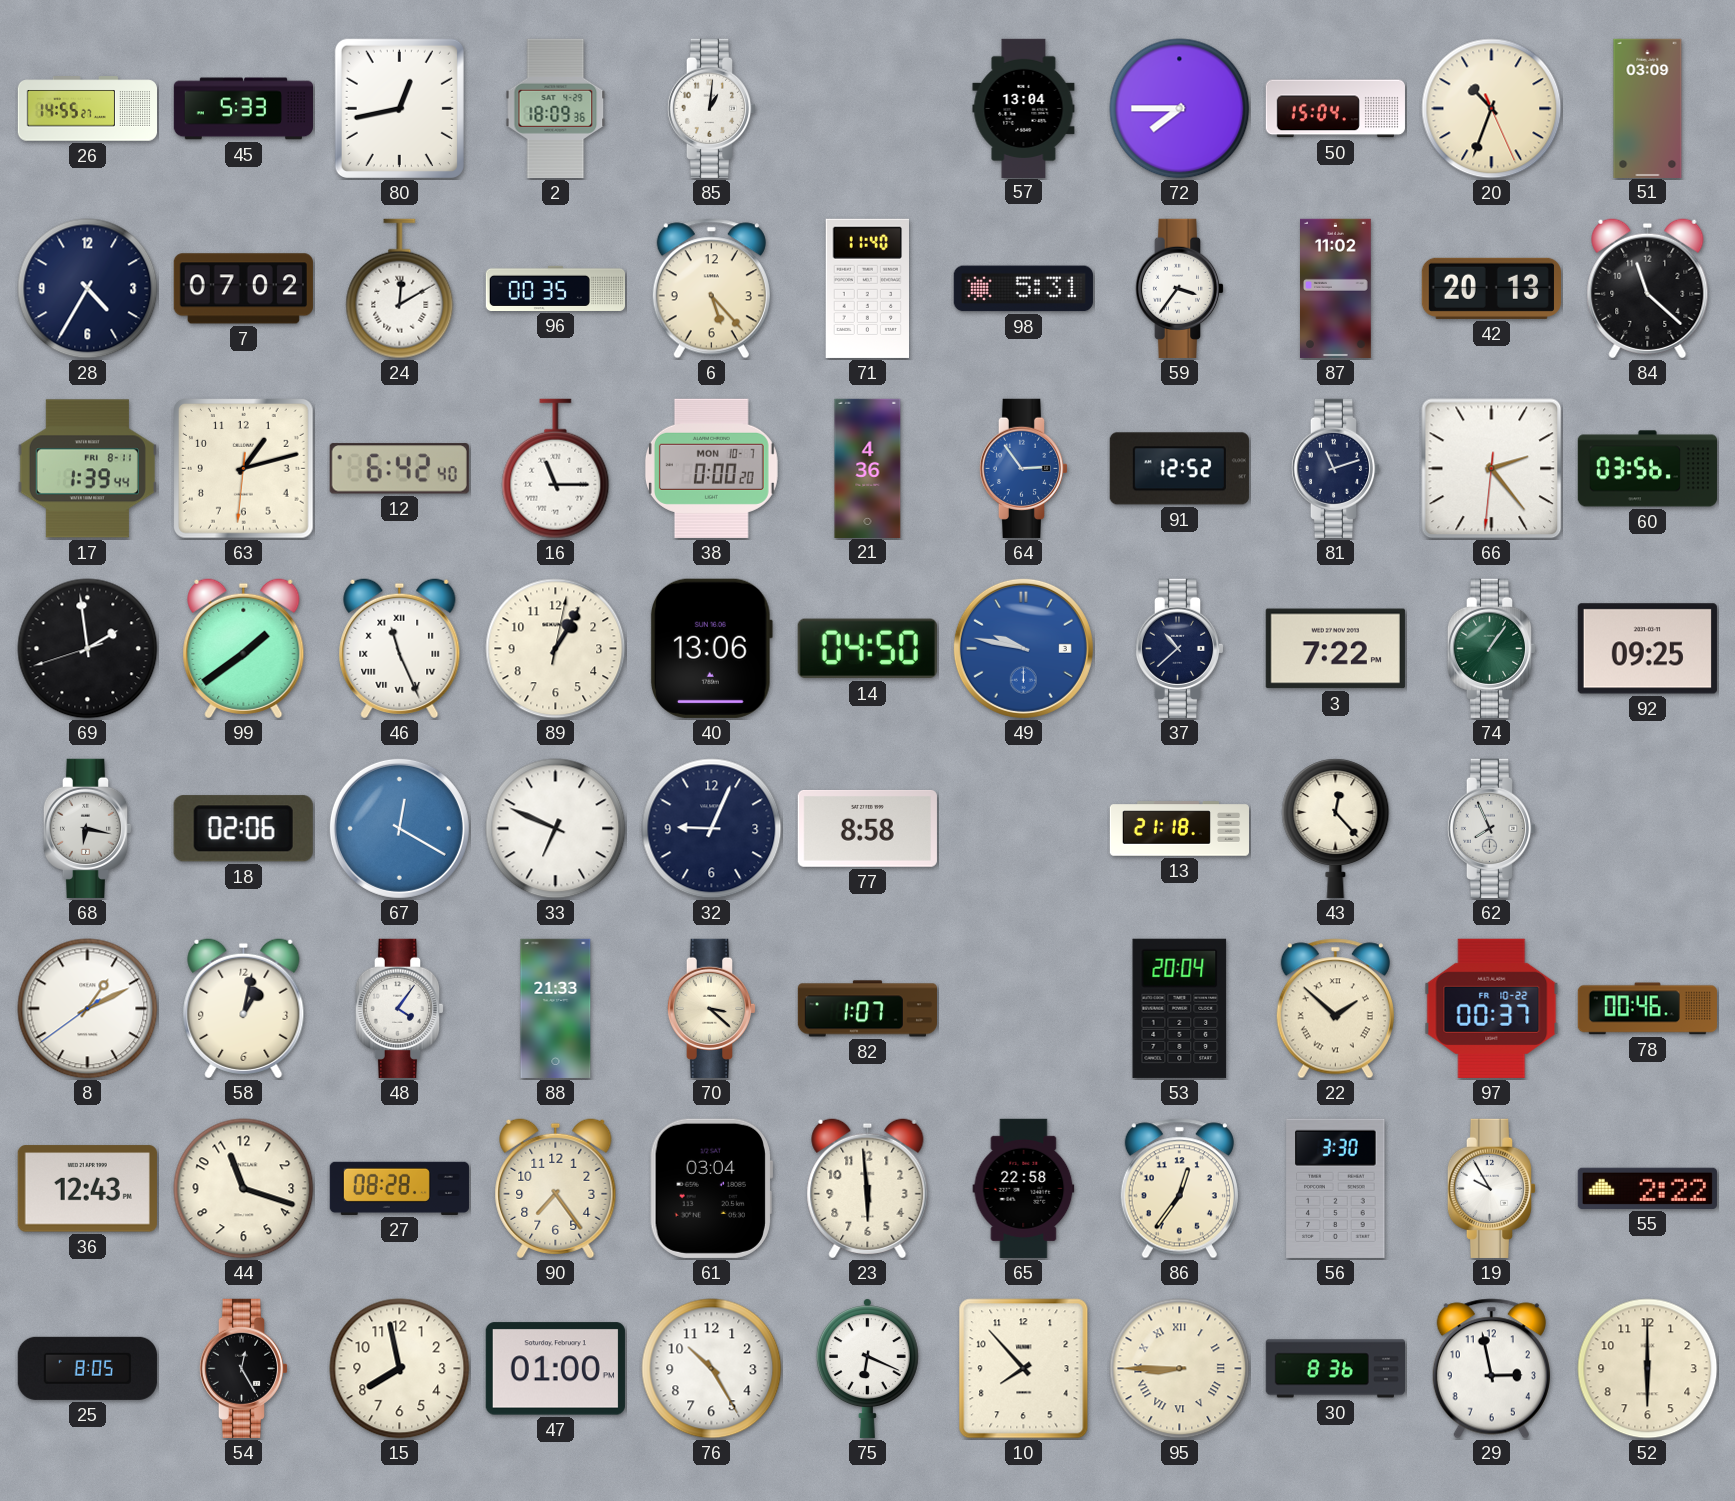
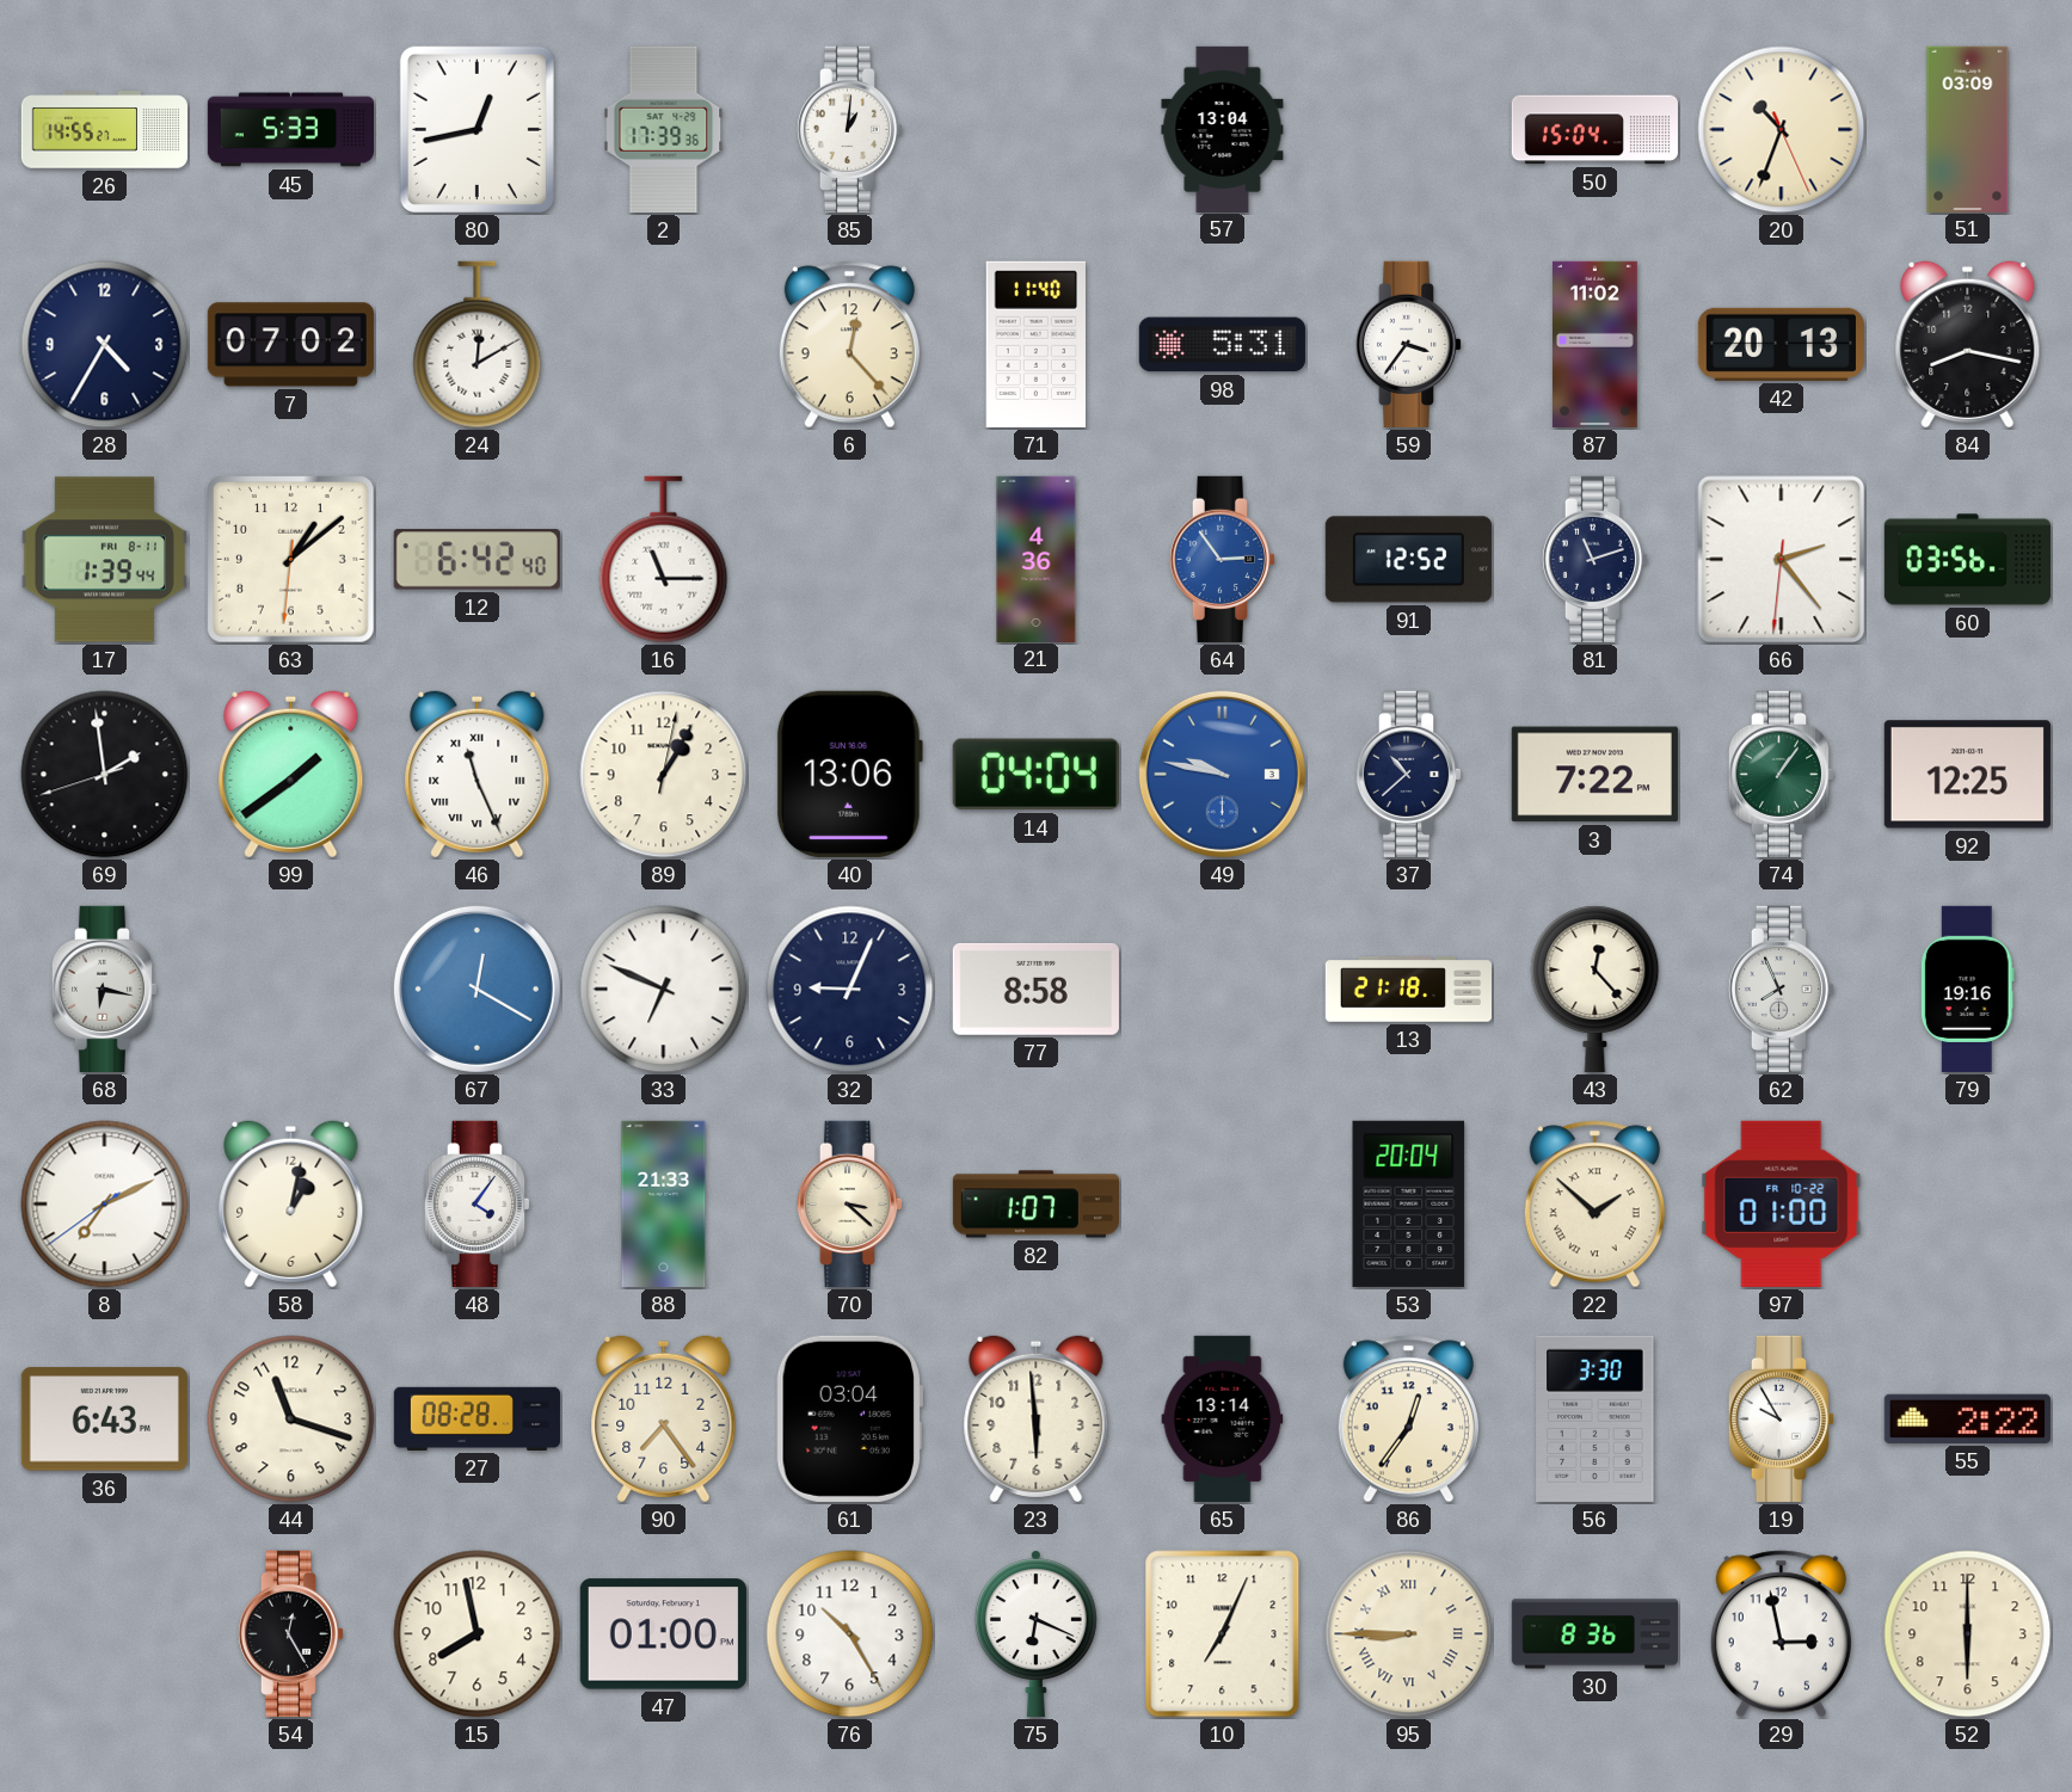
2: 18:09 -> 17:39 (664, 129)
72: 7:45 -> none (1180, 109)
96: 00:35 -> none (555, 288)
6: 5:23 -> 12:23 (849, 345)
84: 11:22 -> 8:17 (1968, 345)
63: 1:12 -> 1:08 (290, 559)
38: 0:00 -> none (711, 468)
14: 04:50 -> 04:04 (1035, 775)
92: 09:25 -> 12:25 (1967, 775)
18: 02:06 -> none (243, 829)
79: none -> 19:16 (1967, 989)
8: 1:10 -> 7:10 (105, 1205)
97: 00:37 -> 01:00 (1782, 1203)
78: 00:46 -> none (1647, 1009)
36: 12:43 -> 6:43 (104, 1420)
65: 22:58 -> 13:14 (1223, 1418)
25: 8:05 -> none (87, 1368)
10: 7:53 -> 7:04 (1223, 1634)
